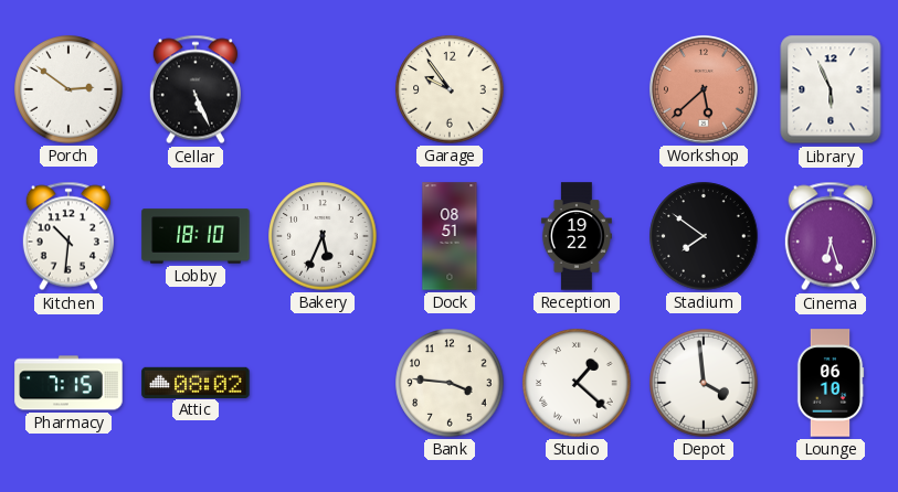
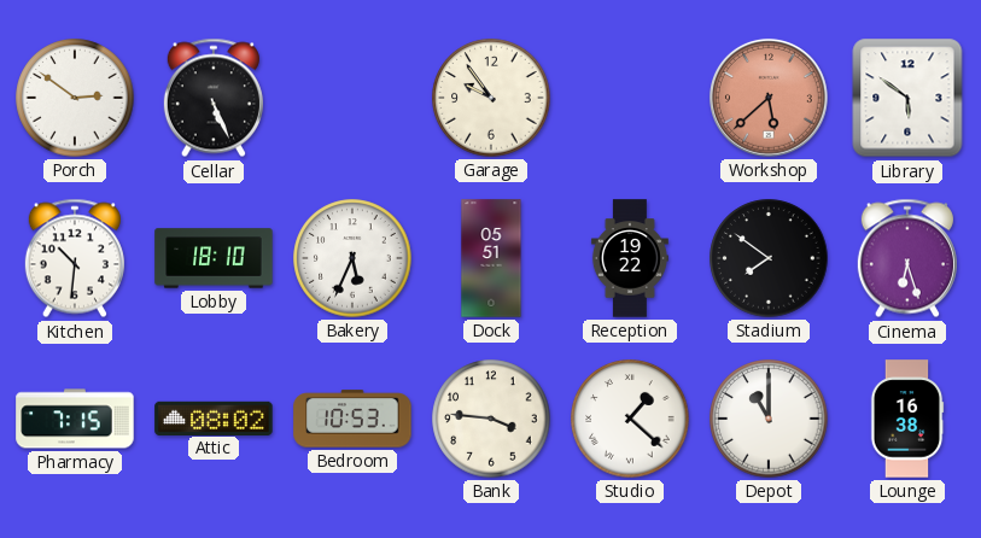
Library: 5:56 -> 5:51 (907, 98)
Dock: 08:51 -> 05:51 (491, 258)
Bedroom: none -> 10:53 (352, 419)
Depot: 3:59 -> 11:00 (769, 419)
Lounge: 06:10 -> 16:38 (907, 419)
